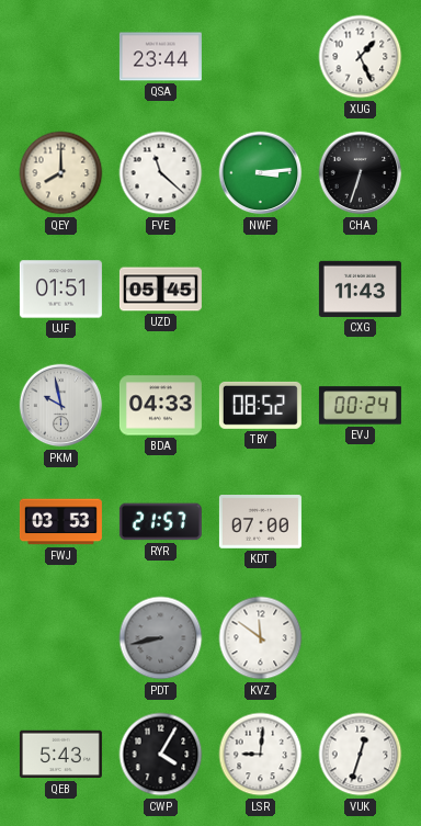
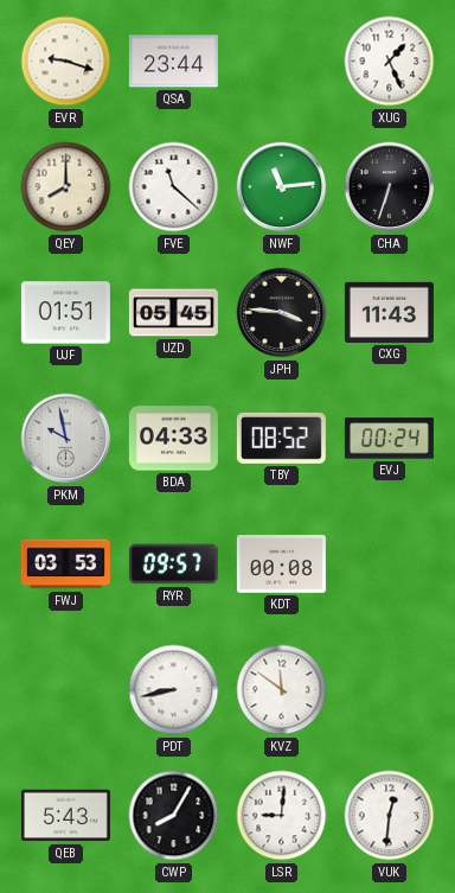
EVR: none -> 9:18 (66, 62)
NWF: 3:14 -> 11:14 (282, 187)
JPH: none -> 3:46 (282, 313)
RYR: 21:57 -> 09:57 (173, 564)
KDT: 07:00 -> 00:08 (281, 564)
PDT dial: grey -> white (174, 690)
CWP: 4:05 -> 8:05 (174, 816)
VUK: 12:33 -> 12:31 (390, 816)
